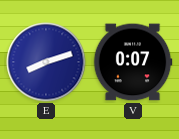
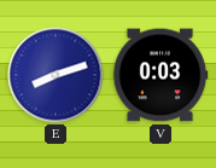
V: 0:07 -> 0:03 (160, 75)
